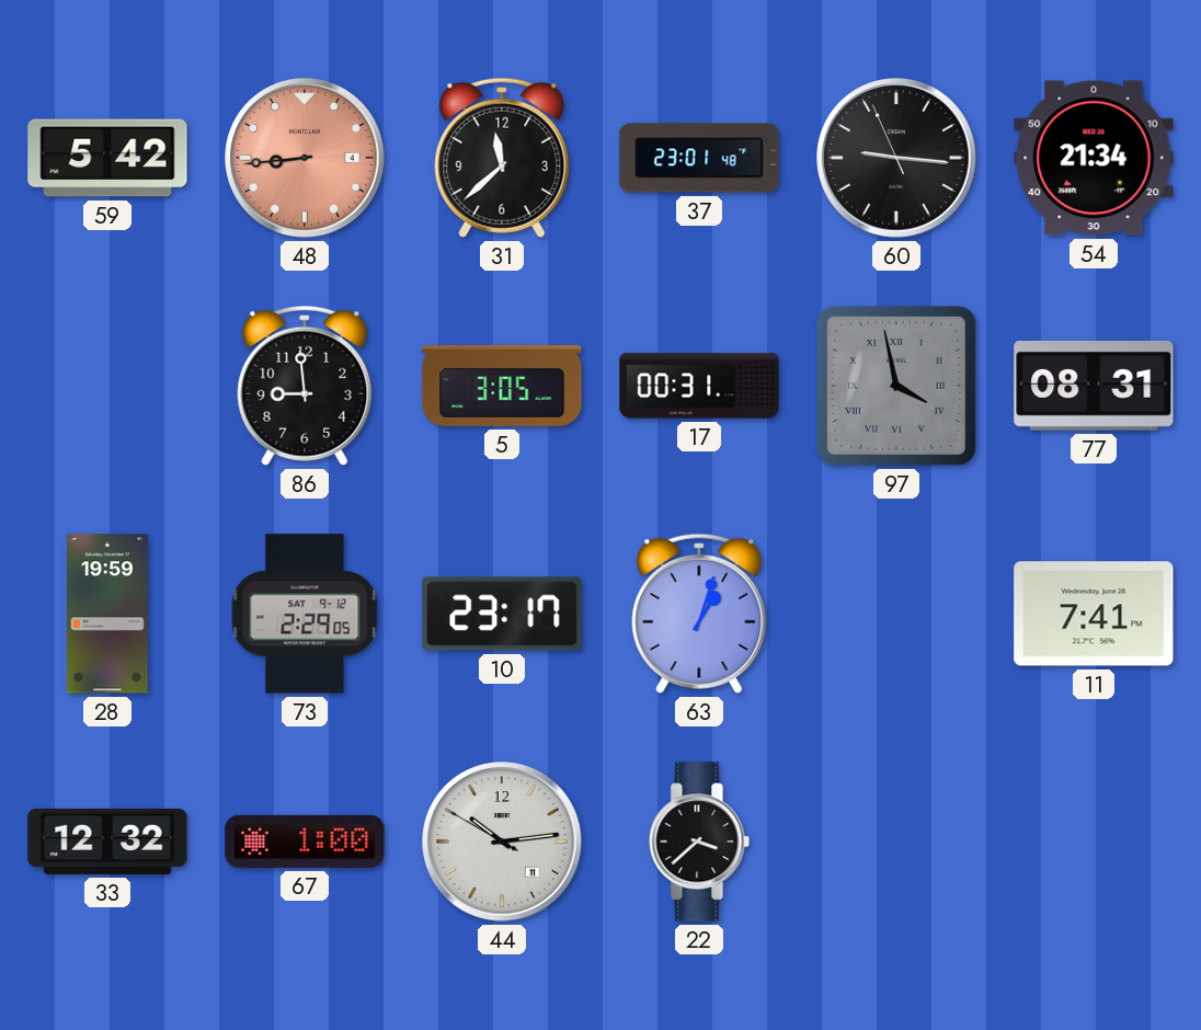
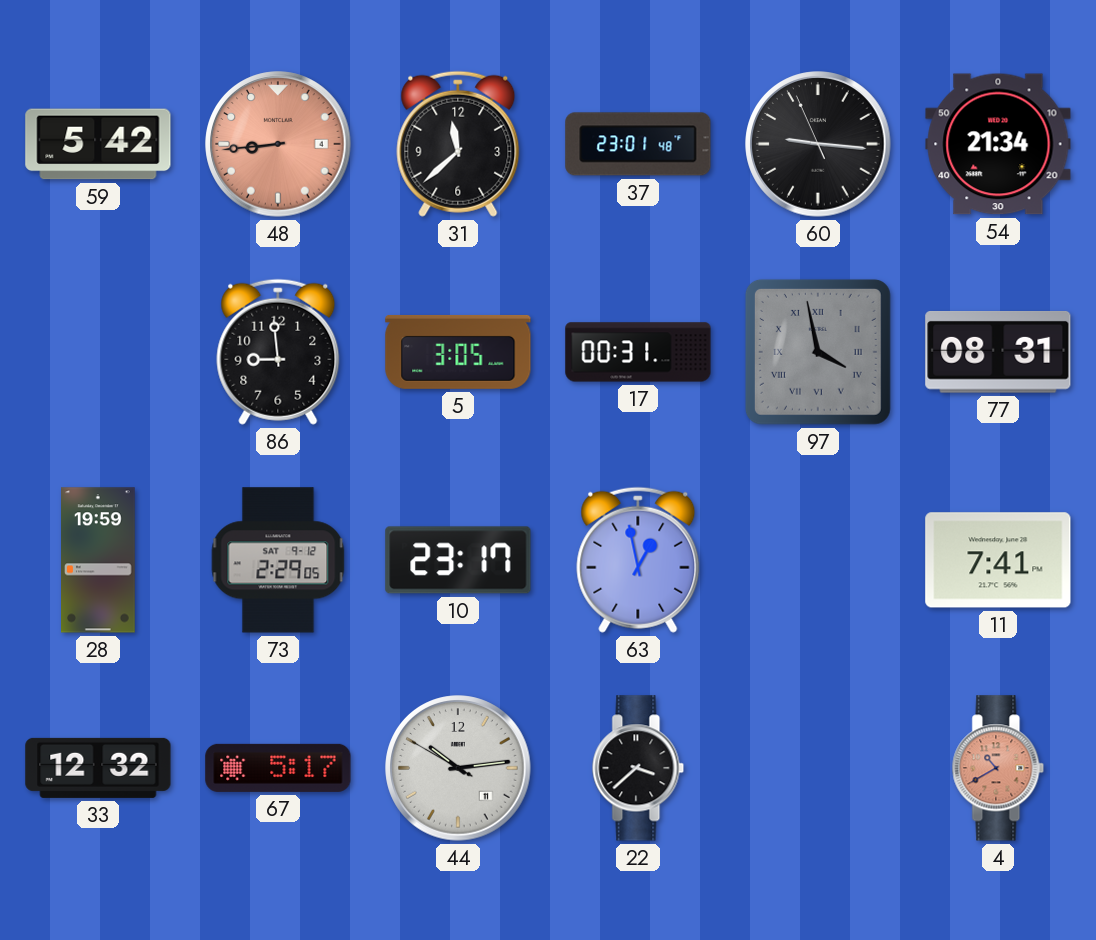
63: 1:03 -> 12:58 (638, 560)
67: 1:00 -> 5:17 (278, 768)
4: none -> 10:40 (998, 768)
